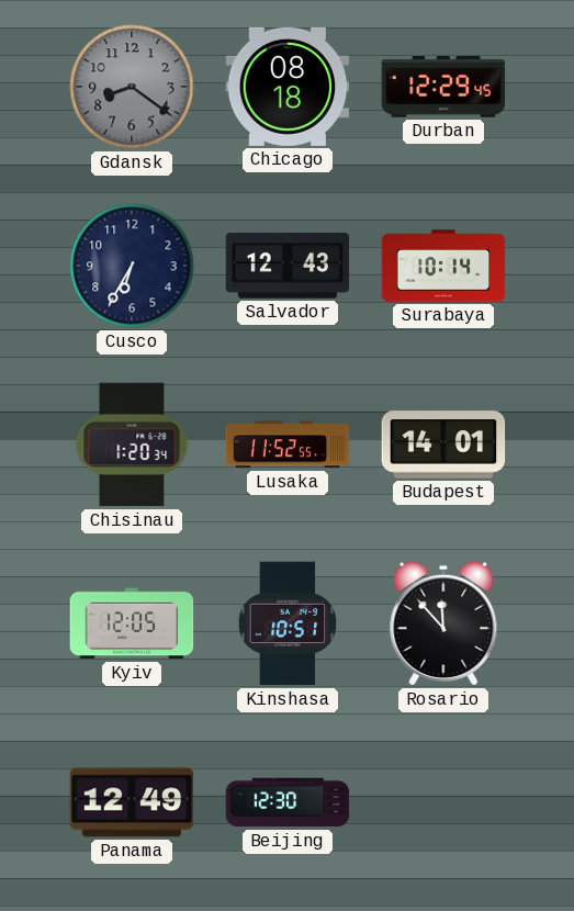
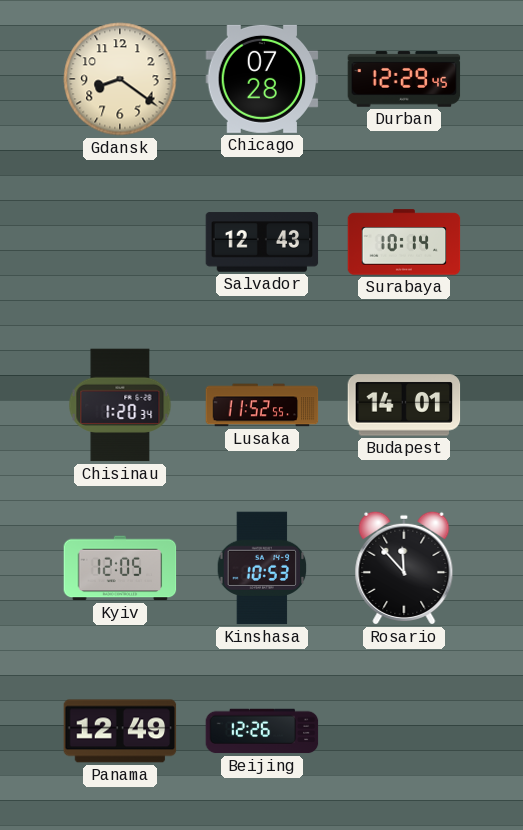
Gdansk dial: grey -> cream (120, 79)
Chicago: 08:18 -> 07:28 (262, 79)
Cusco: 6:35 -> none (132, 266)
Kinshasa: 10:51 -> 10:53 (262, 568)
Beijing: 12:30 -> 12:26 (262, 731)
